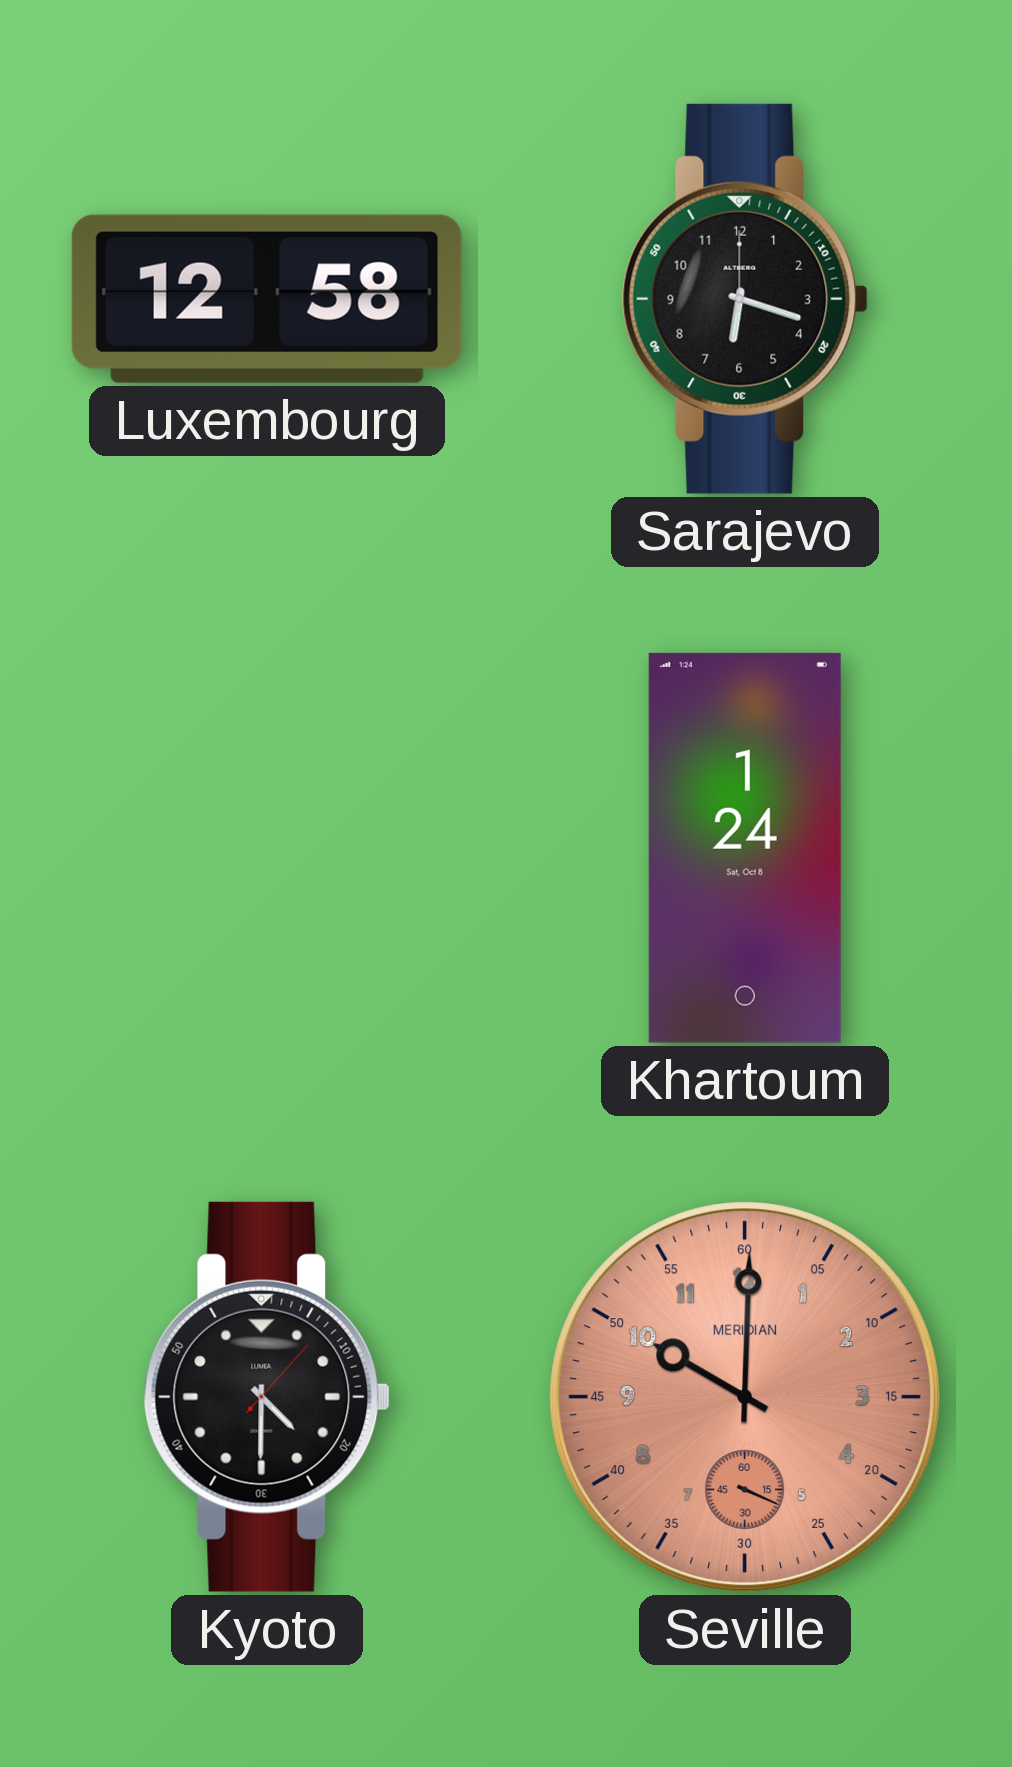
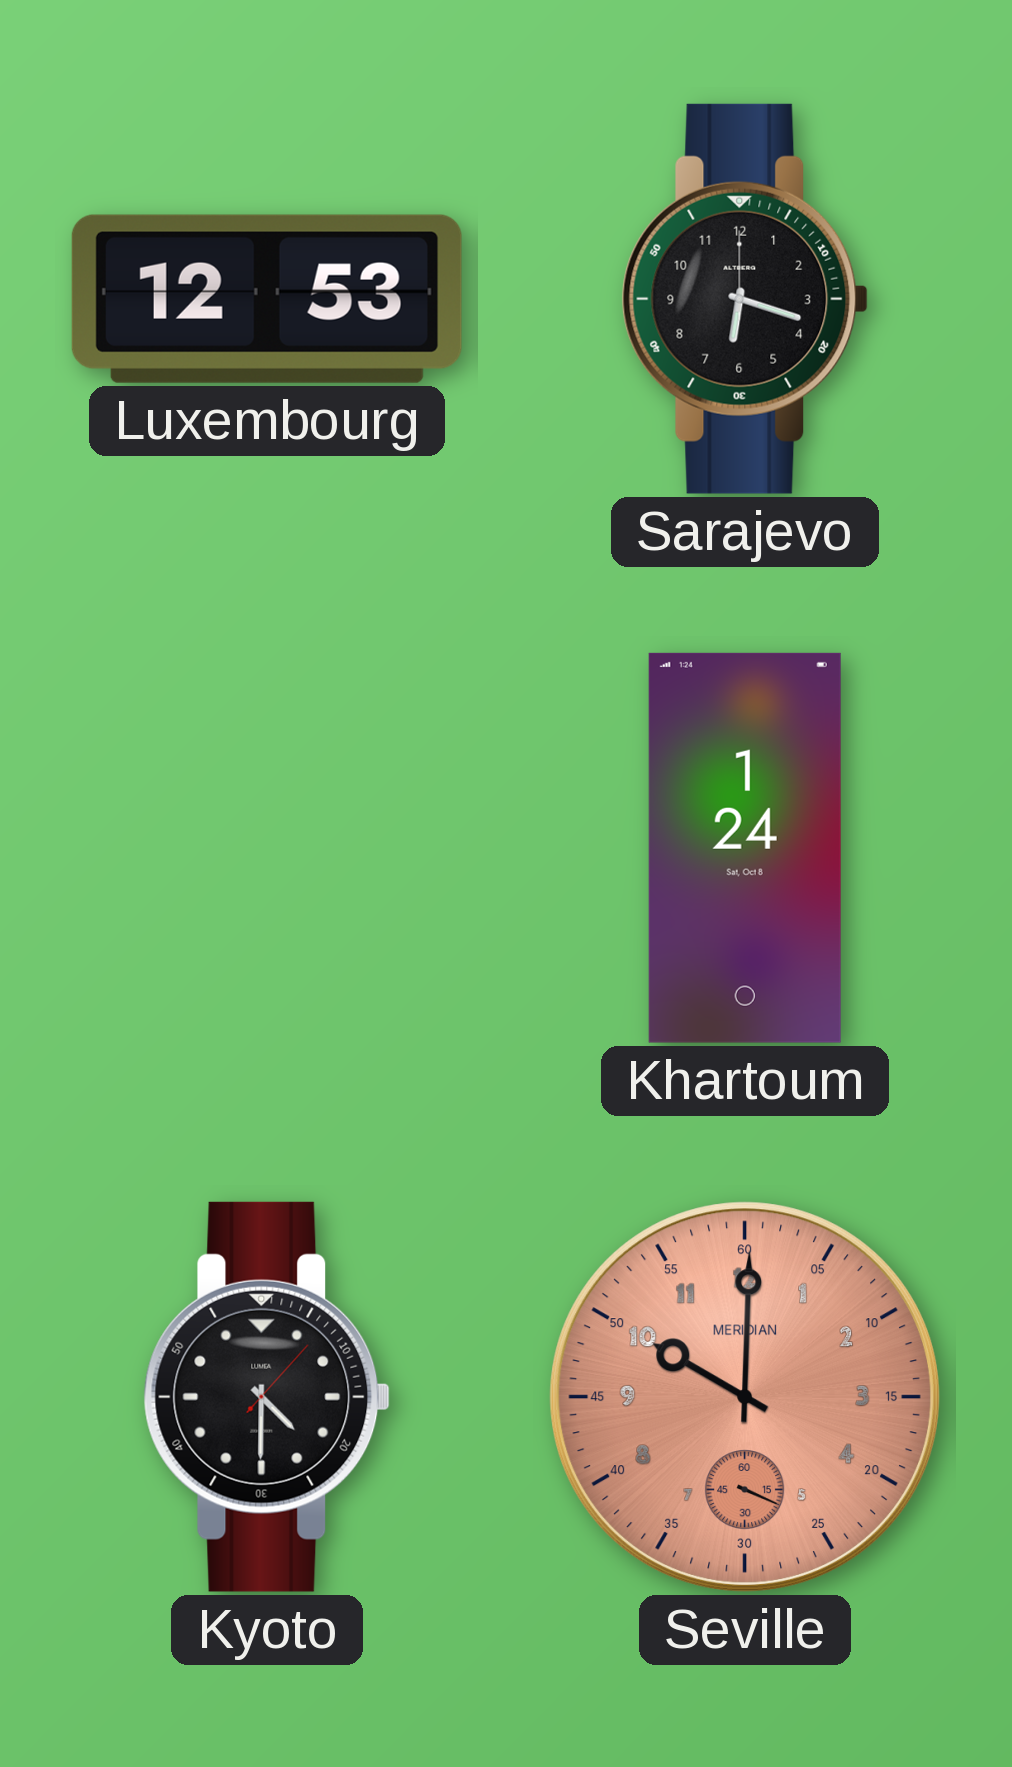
Luxembourg: 12:58 -> 12:53 (267, 299)
